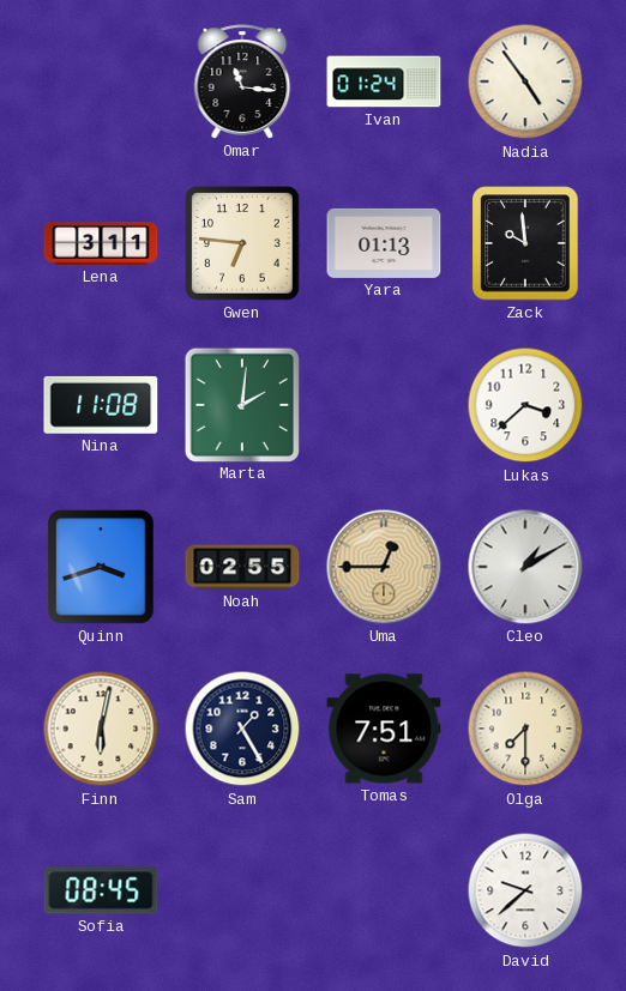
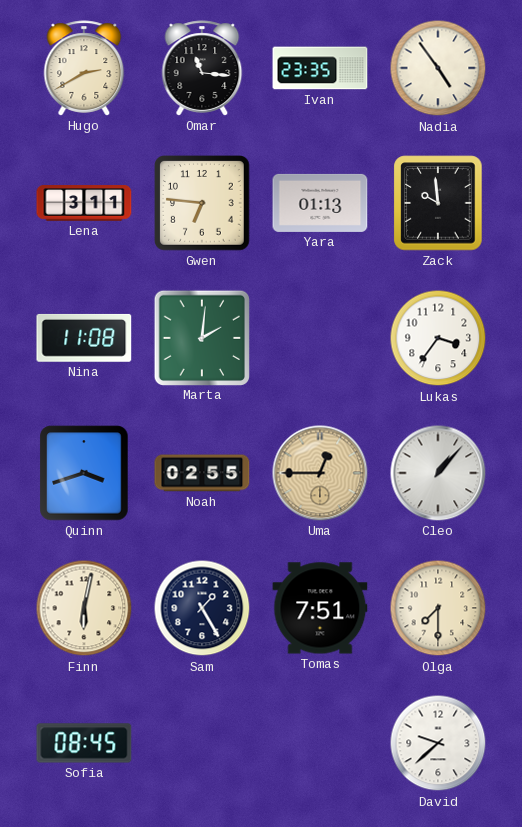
Hugo: none -> 2:40 (84, 68)
Ivan: 01:24 -> 23:35 (320, 68)
Lukas: 3:38 -> 3:36 (438, 338)
Cleo: 1:10 -> 1:07 (438, 473)
